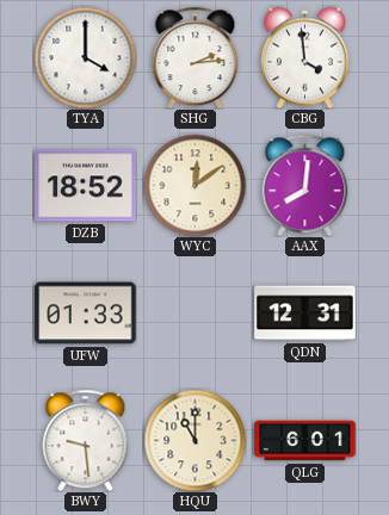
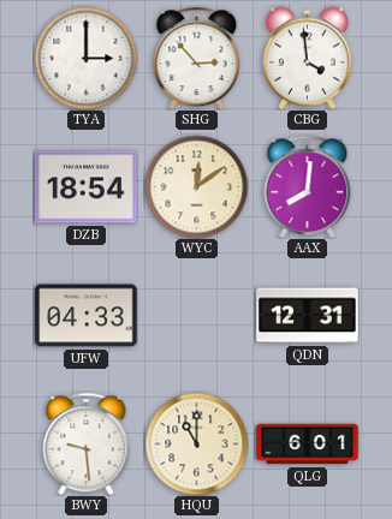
TYA: 4:00 -> 3:00 (85, 58)
SHG: 2:14 -> 2:53 (197, 58)
DZB: 18:52 -> 18:54 (87, 187)
UFW: 01:33 -> 04:33 (87, 316)
